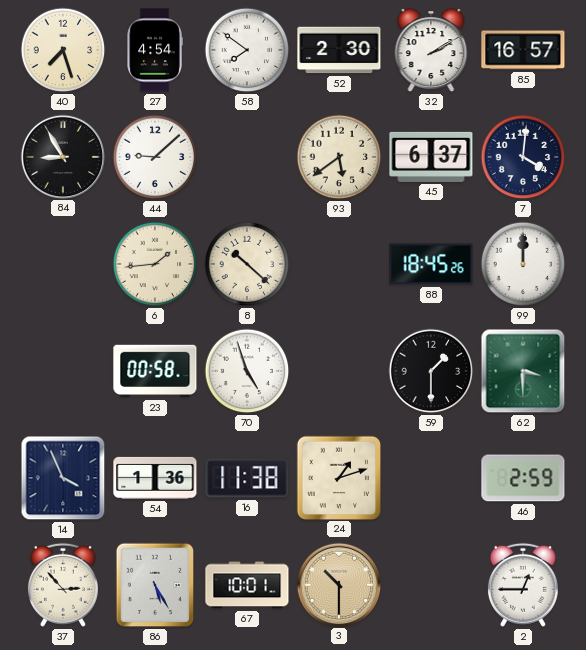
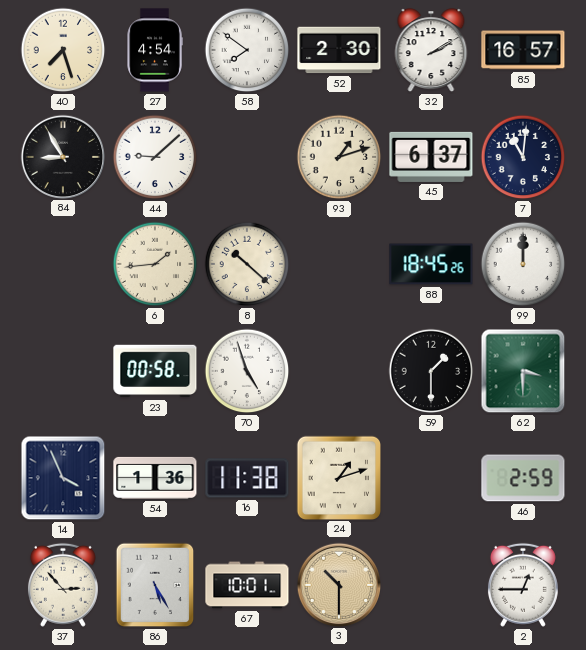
93: 5:39 -> 1:12 (339, 157)
7: 4:01 -> 11:01 (523, 157)
